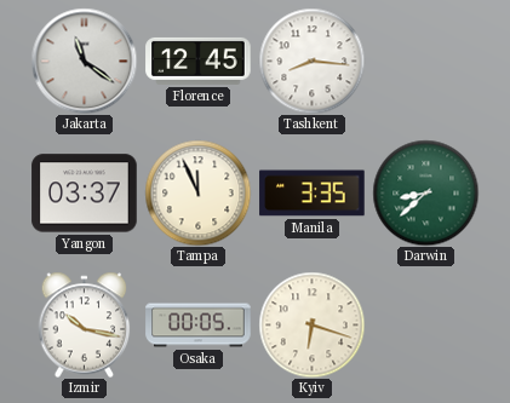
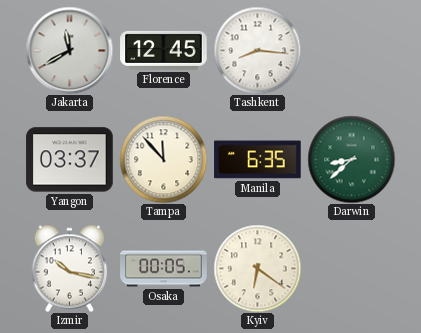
Jakarta: 11:21 -> 11:40 (69, 50)
Tampa: 11:56 -> 11:53 (163, 159)
Manila: 3:35 -> 6:35 (258, 160)
Kyiv: 6:18 -> 6:21 (257, 268)
